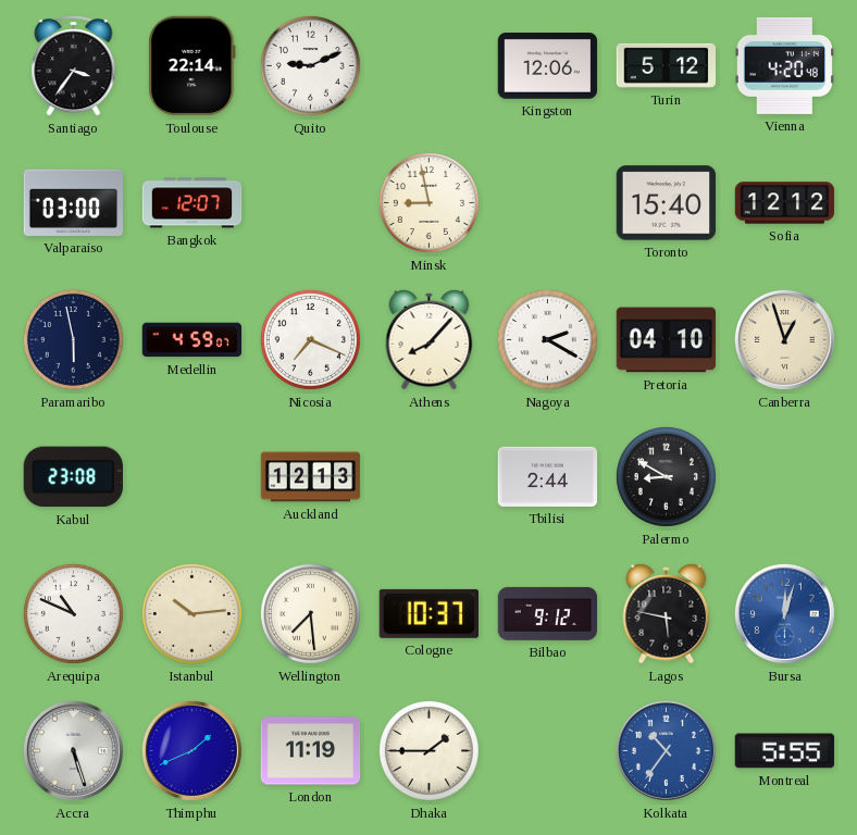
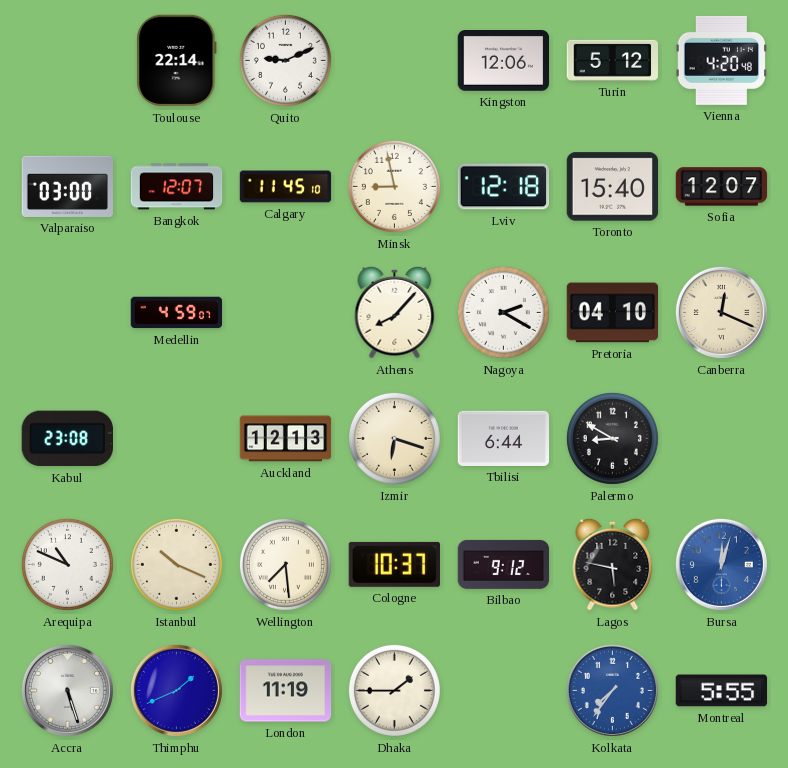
Santiago: 3:36 -> none (74, 66)
Calgary: none -> 11:45 (286, 187)
Lviv: none -> 12:18 (503, 187)
Sofia: 12:12 -> 12:07 (722, 187)
Paramaribo: 5:58 -> none (73, 339)
Nicosia: 7:19 -> none (310, 339)
Canberra: 12:57 -> 12:19 (721, 312)
Izmir: none -> 6:18 (394, 438)
Tbilisi: 2:44 -> 6:44 (504, 438)
Istanbul: 10:14 -> 10:19 (176, 564)
Kolkata: 10:36 -> 7:36 (612, 690)
